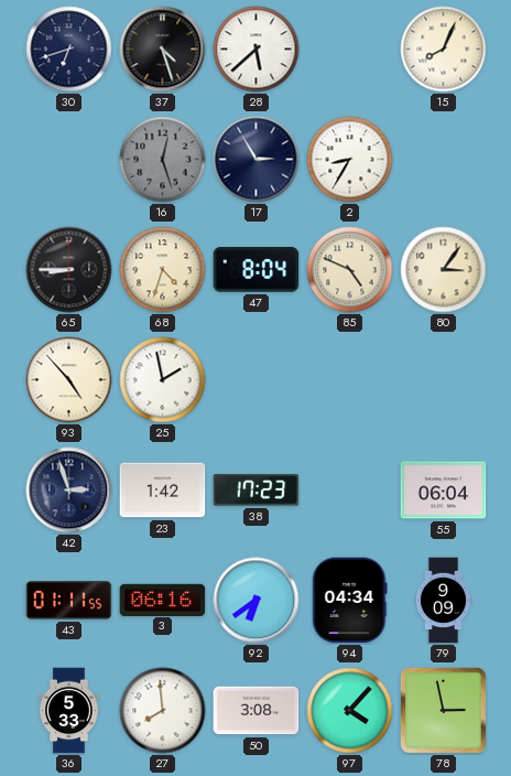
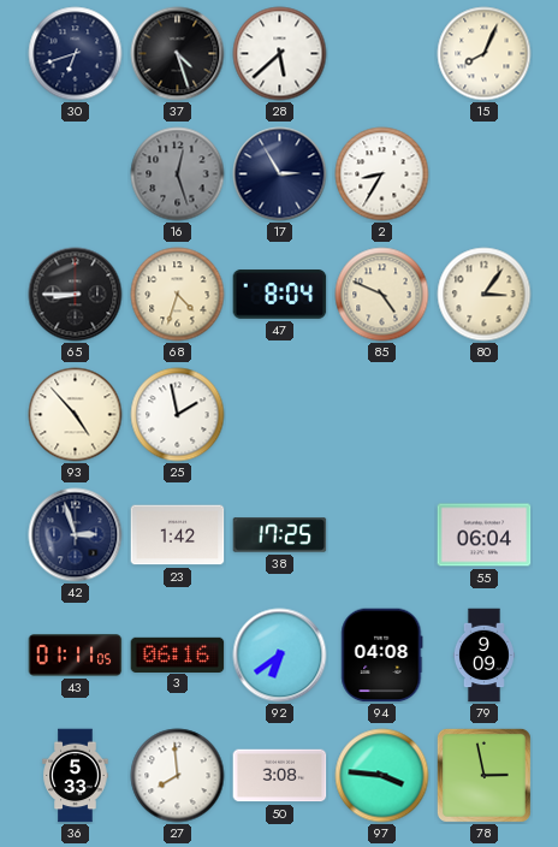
38: 17:23 -> 17:25 (280, 535)
43: 01:11:55 -> 01:11:05 (76, 656)
94: 04:34 -> 04:08 (382, 656)
97: 4:07 -> 3:46 (382, 776)
